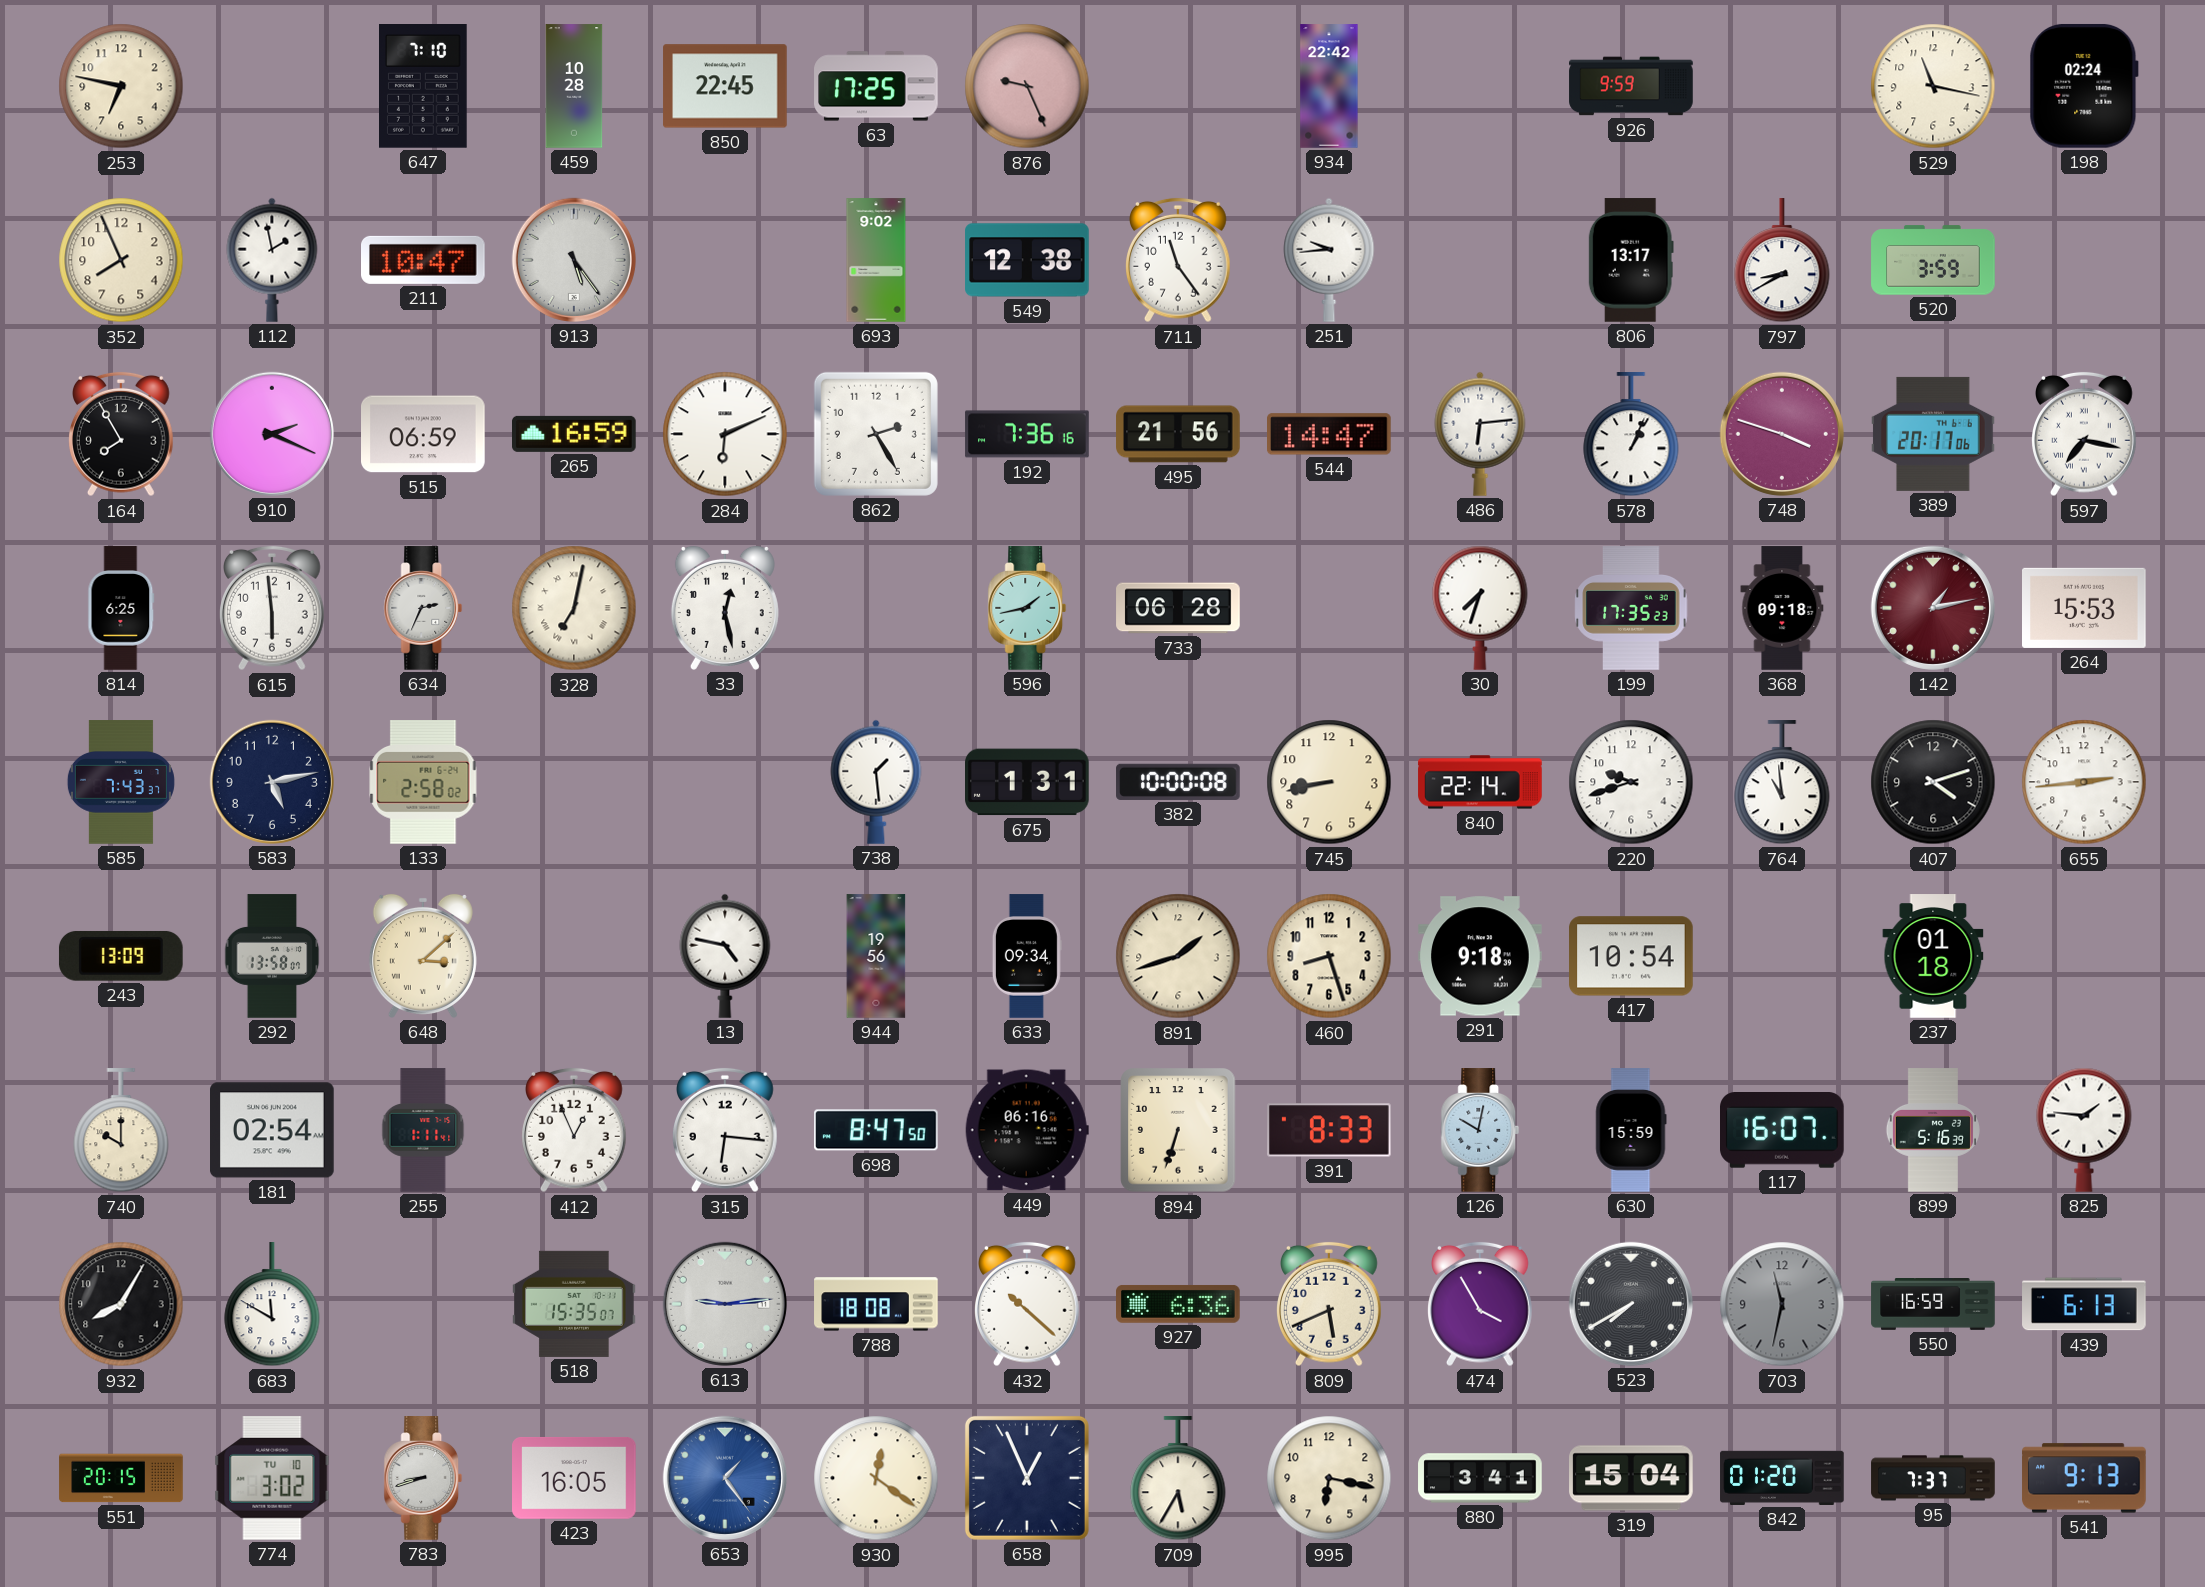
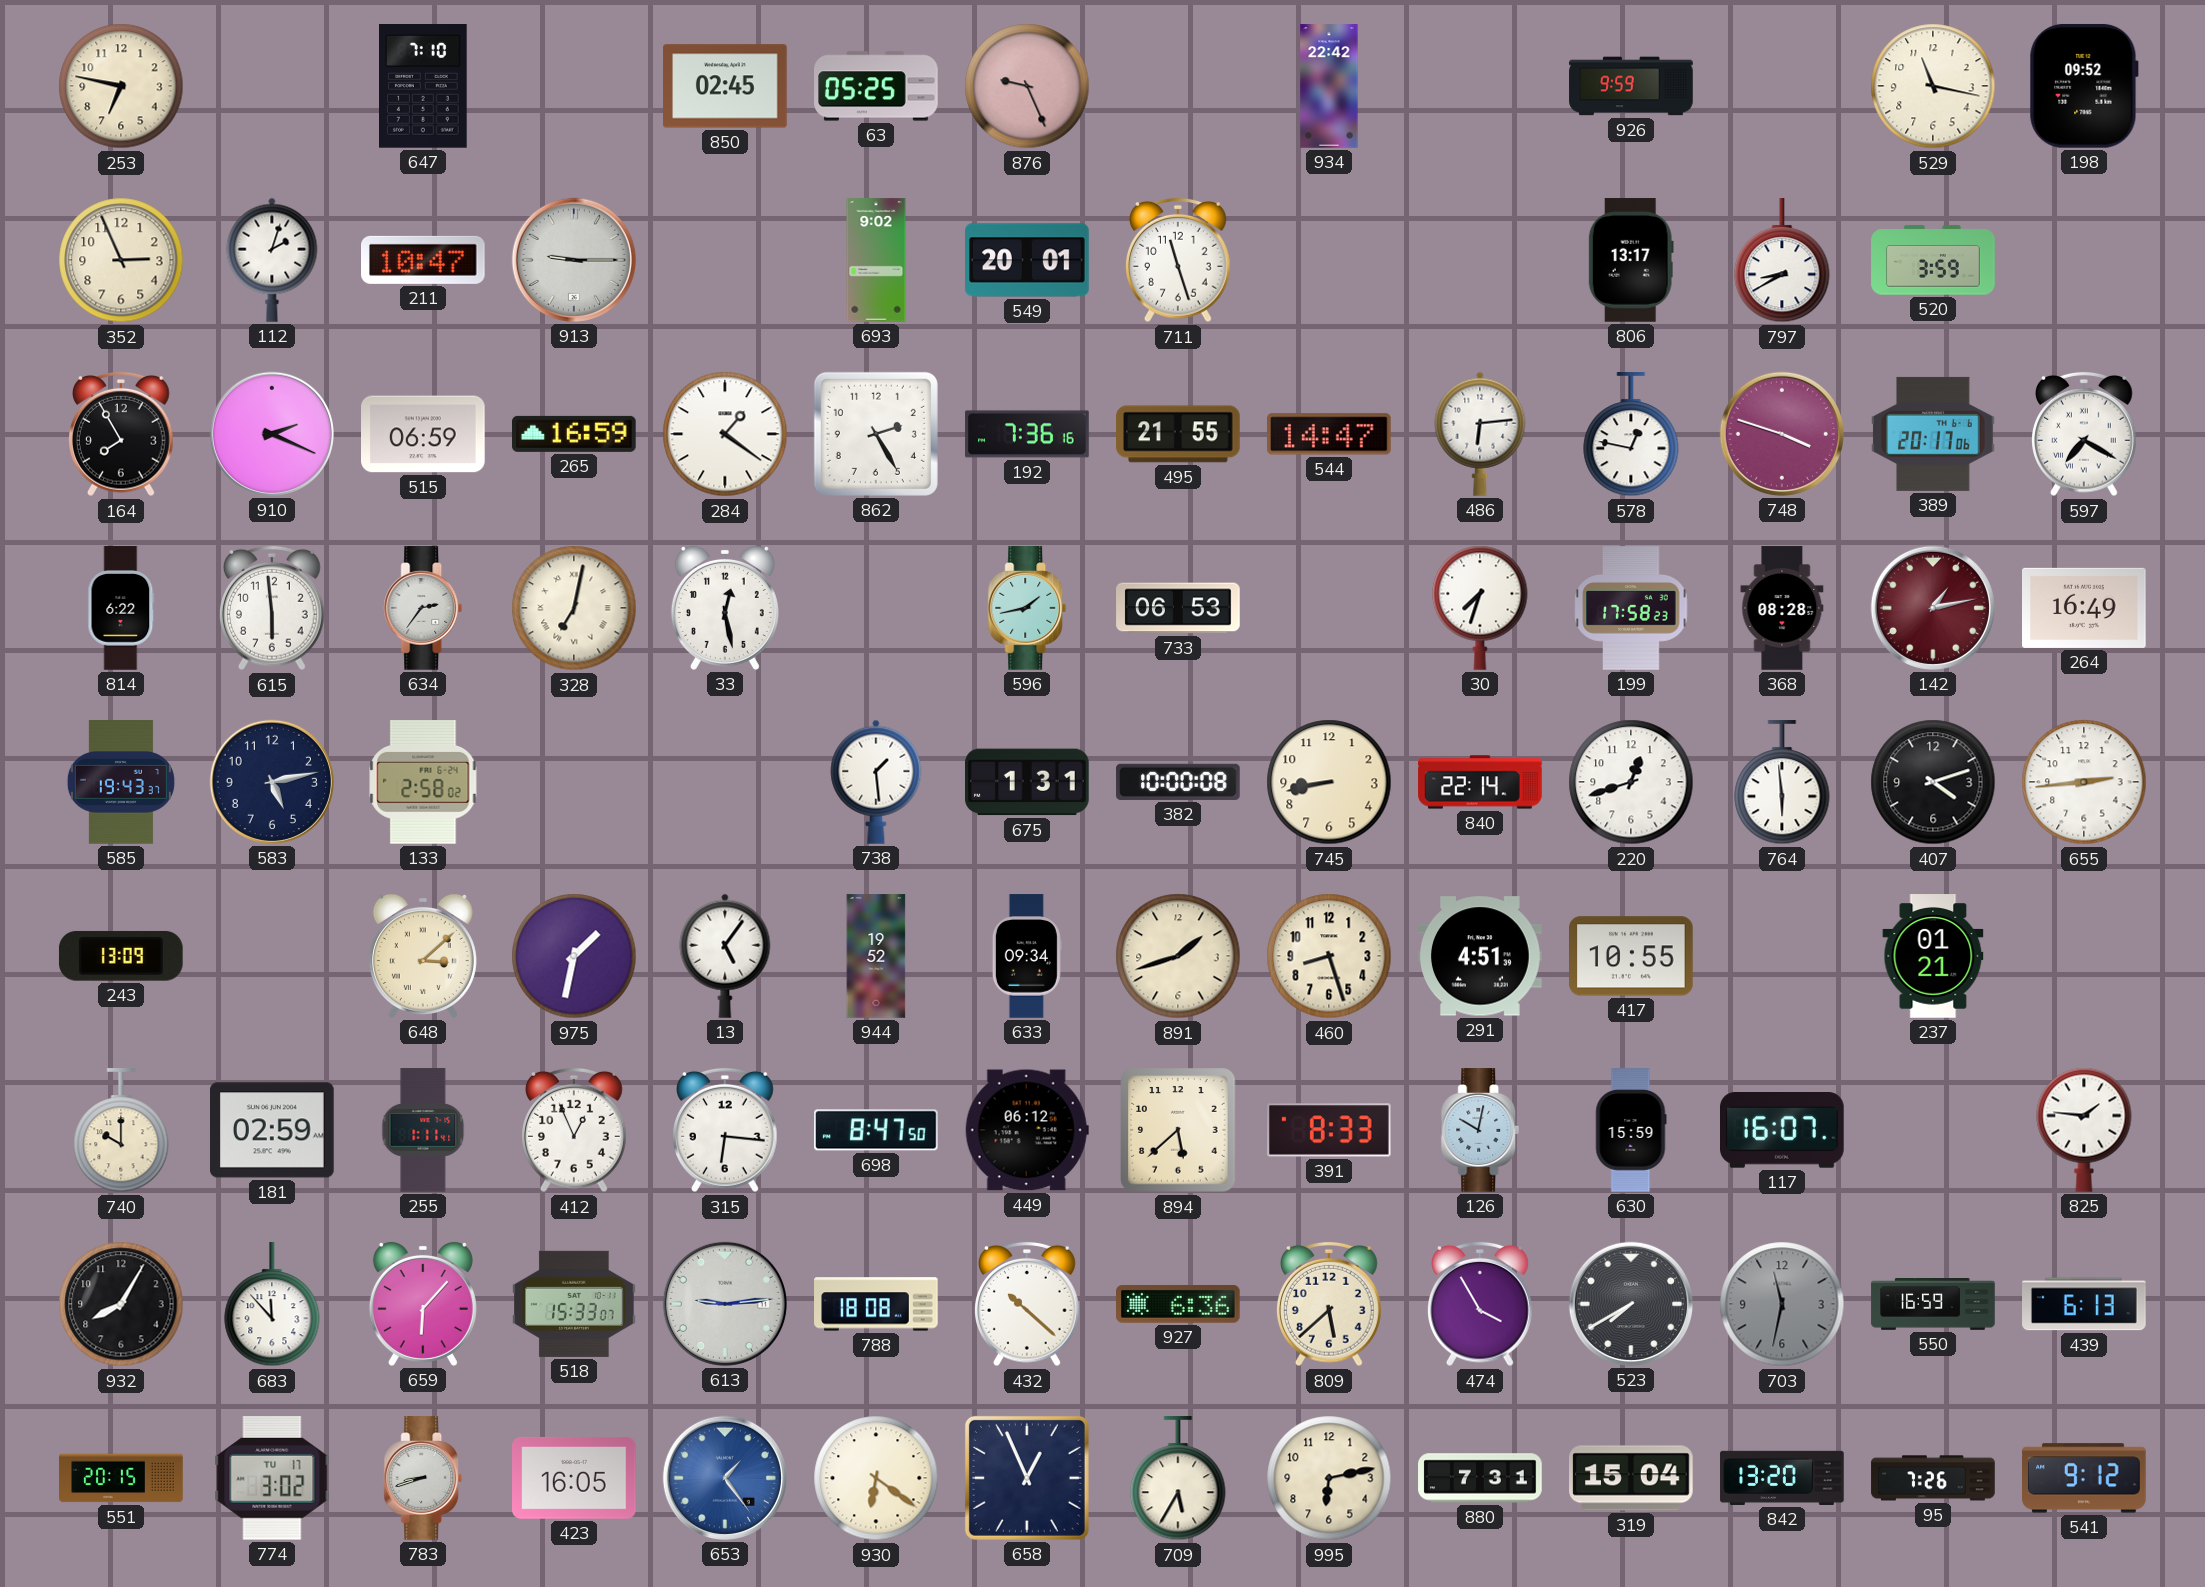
459: 10:28 -> none (574, 86)
850: 22:45 -> 02:45 (725, 86)
63: 17:25 -> 05:25 (876, 86)
198: 02:24 -> 09:52 (2084, 86)
352: 7:56 -> 2:56 (121, 260)
112: 1:58 -> 2:03 (272, 260)
913: 5:24 -> 9:15 (574, 260)
549: 12:38 -> 20:01 (1027, 260)
711: 11:24 -> 11:27 (1179, 260)
251: 9:44 -> none (1329, 260)
284: 6:11 -> 1:21 (725, 434)
495: 21:56 -> 21:55 (1178, 434)
578: 1:04 -> 12:47 (1631, 435)
597: 7:17 -> 7:20 (2085, 434)
814: 6:25 -> 6:22 (121, 608)
634: 2:34 -> 2:36 (423, 608)
733: 06:28 -> 06:53 (1178, 608)
199: 17:35 -> 17:58 (1631, 608)
368: 09:18 -> 08:28 (1782, 608)
264: 15:53 -> 16:49 (2085, 608)
585: 7:43 -> 19:43 (121, 782)
220: 9:42 -> 12:42 (1631, 782)
764: 10:59 -> 5:59 (1782, 783)
292: 13:58 -> none (272, 956)
975: none -> 1:32 (574, 956)
13: 4:47 -> 5:06 (725, 956)
944: 19:56 -> 19:52 (876, 956)
291: 9:18 -> 4:51 (1480, 956)
417: 10:54 -> 10:55 (1631, 956)
237: 01:18 -> 01:21 (1933, 956)
181: 02:54 -> 02:59 (273, 1130)
449: 06:16 -> 06:12 (1027, 1130)
894: 6:33 -> 5:38 (1178, 1130)
899: 5:16 -> none (1933, 1130)
683: 11:50 -> 11:53 (272, 1305)
659: none -> 6:07 (423, 1304)
518: 15:35 -> 15:33 (574, 1304)
809: 5:41 -> 5:38 (1330, 1304)
774 date: TU 10 -> TU 17 (272, 1479)
930: 12:21 -> 6:21 (876, 1478)
995: 6:17 -> 6:13 (1329, 1478)
880: 3:41 -> 7:31 (1480, 1478)
842: 01:20 -> 13:20 (1782, 1478)
95: 7:37 -> 7:26 (1933, 1478)
541: 9:13 -> 9:12 (2084, 1478)
